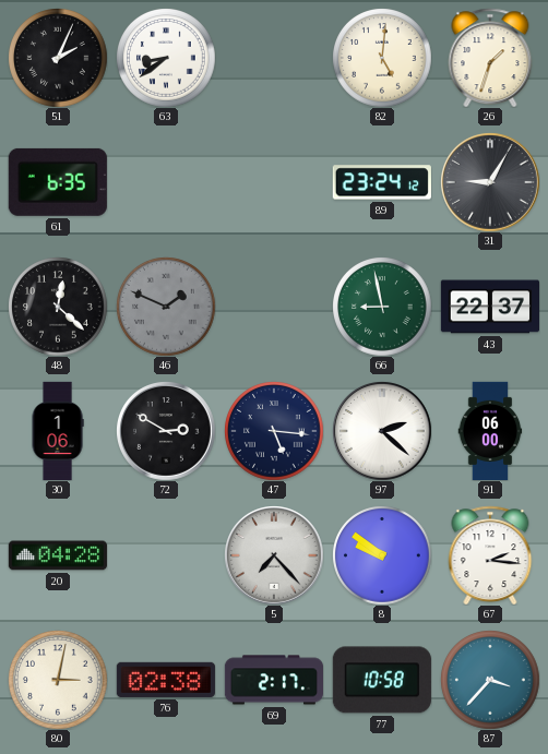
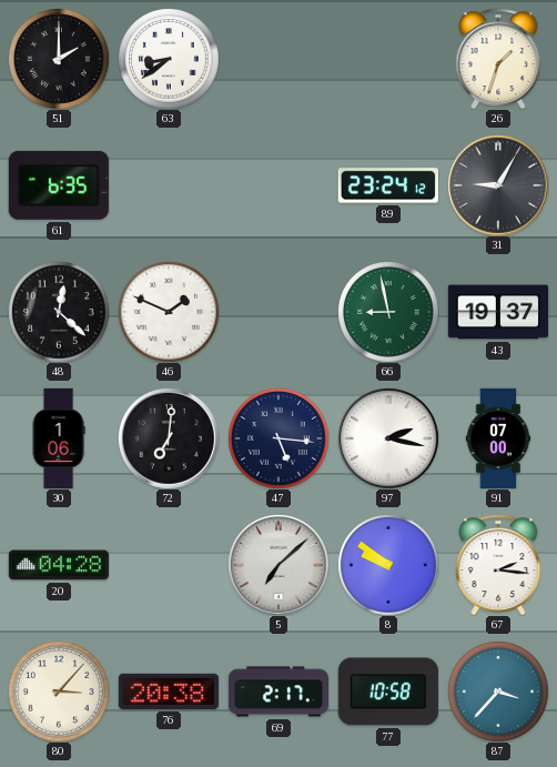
51: 2:04 -> 2:00 (59, 59)
82: 5:01 -> none (382, 58)
46 dial: grey -> white (169, 312)
43: 22:37 -> 19:37 (497, 312)
72: 2:50 -> 7:01 (169, 438)
97: 2:22 -> 2:17 (388, 438)
91: 06:00 -> 07:00 (498, 437)
5: 7:23 -> 7:08 (278, 565)
80: 3:02 -> 3:07 (59, 692)
76: 02:38 -> 20:38 (169, 692)
